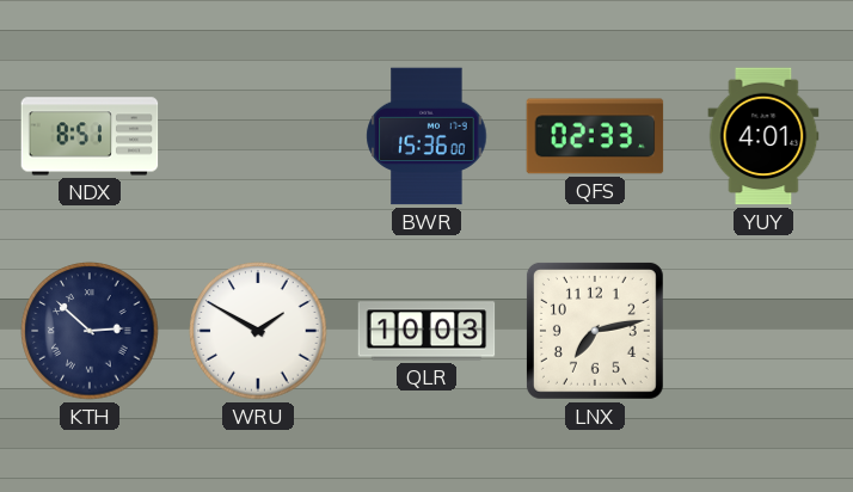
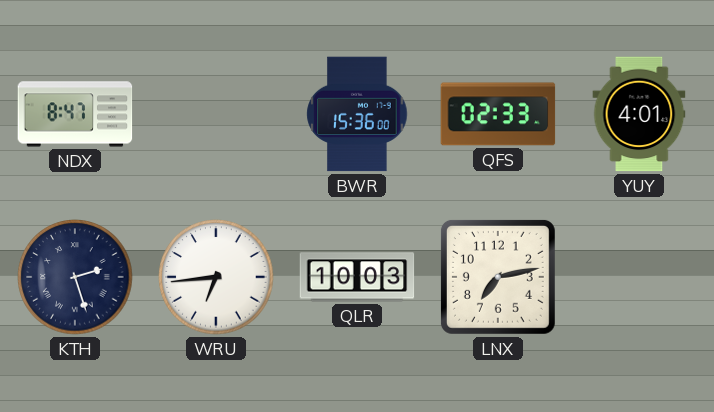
NDX: 8:51 -> 8:47 (75, 114)
KTH: 2:52 -> 2:27 (75, 277)
WRU: 1:50 -> 6:44 (216, 277)
